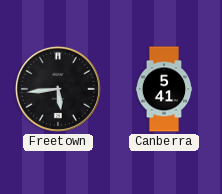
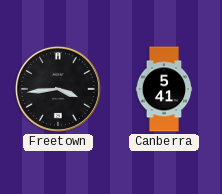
Freetown: 5:44 -> 3:44 (58, 89)
